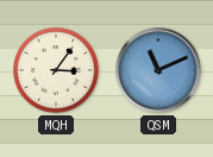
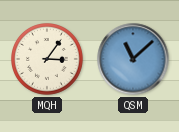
QSM: 11:11 -> 11:08 (133, 59)
